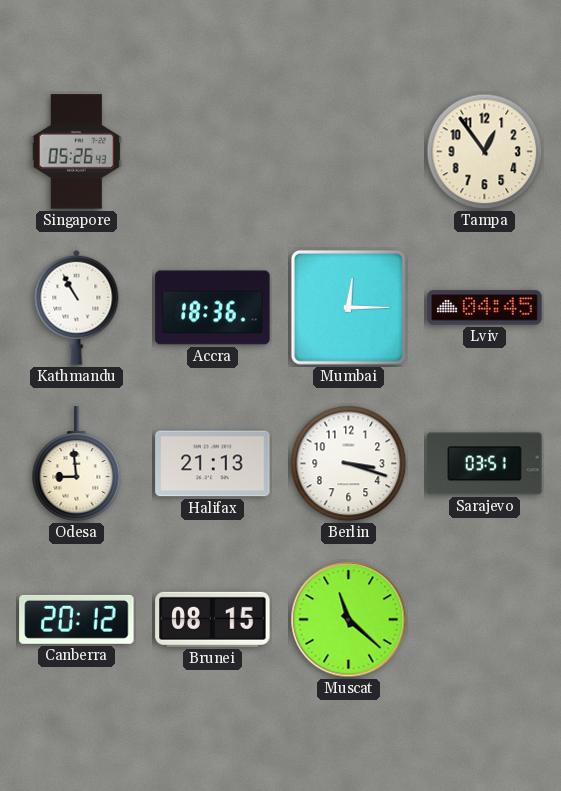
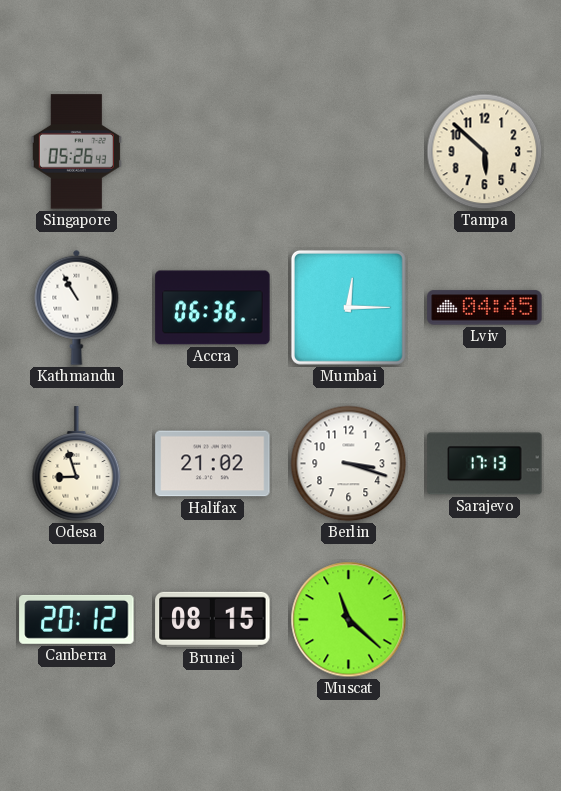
Tampa: 12:54 -> 5:52 (485, 152)
Accra: 18:36 -> 06:36 (213, 308)
Odesa: 8:59 -> 8:57 (77, 464)
Halifax: 21:13 -> 21:02 (213, 464)
Sarajevo: 03:51 -> 17:13 (485, 464)
